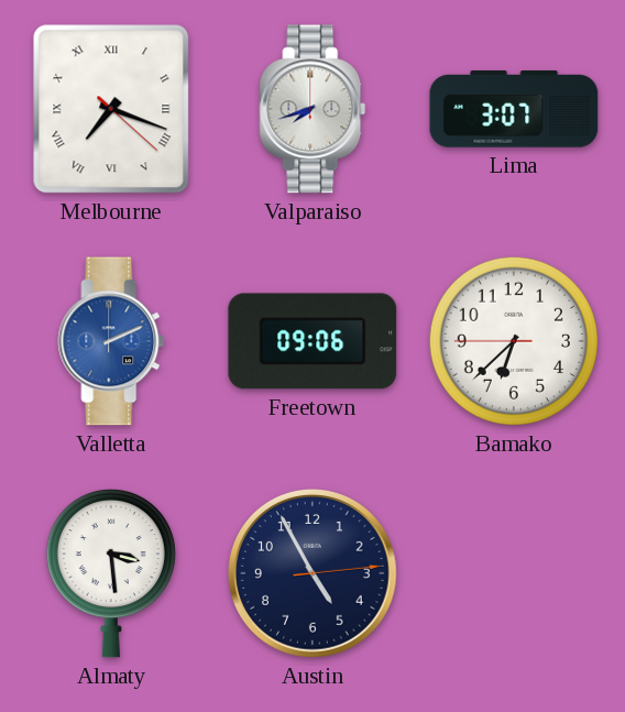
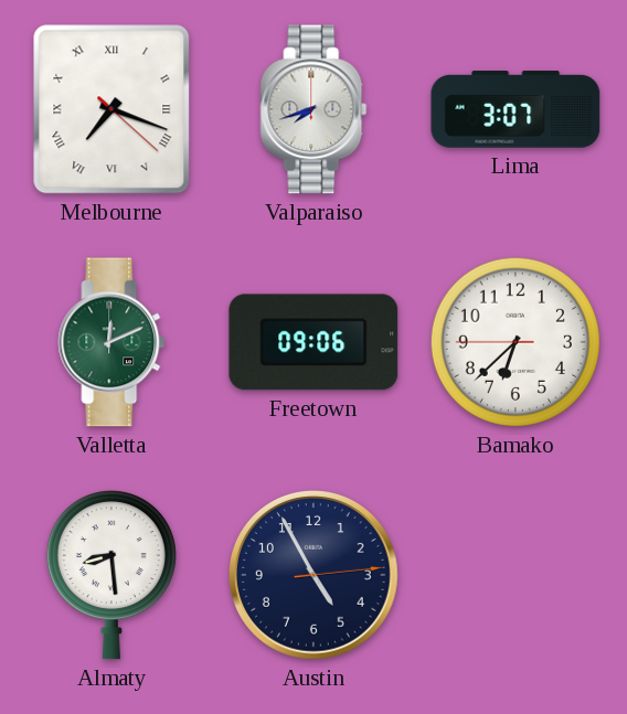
Valletta: 2:11 -> 12:11 (111, 342)
Valletta dial: blue -> green (111, 342)
Almaty: 3:29 -> 8:29 (111, 576)
